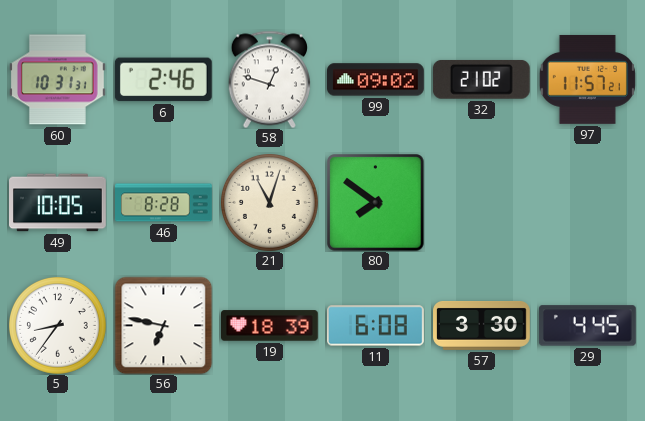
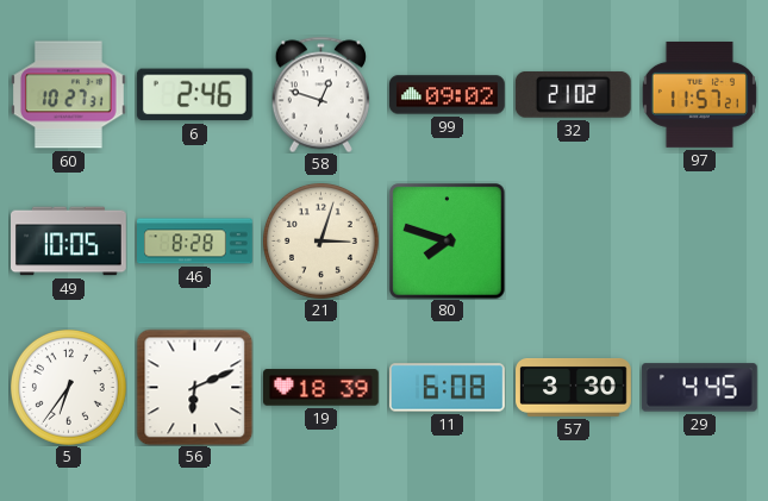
60: 10:31 -> 10:27 (68, 95)
21: 11:03 -> 3:03 (321, 242)
80: 7:51 -> 7:48 (447, 240)
5: 8:36 -> 6:36 (69, 388)
56: 6:47 -> 6:11 (194, 387)
